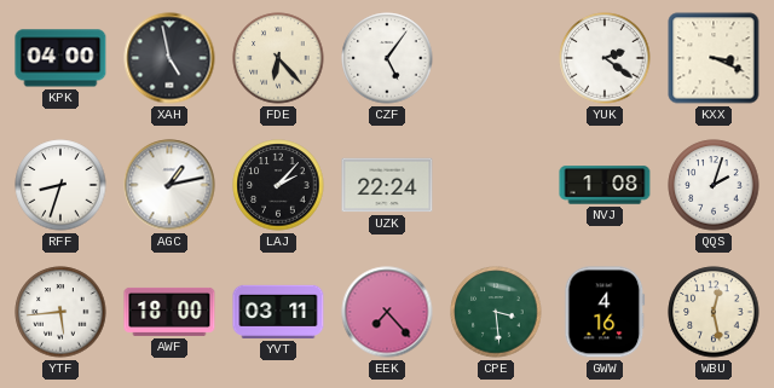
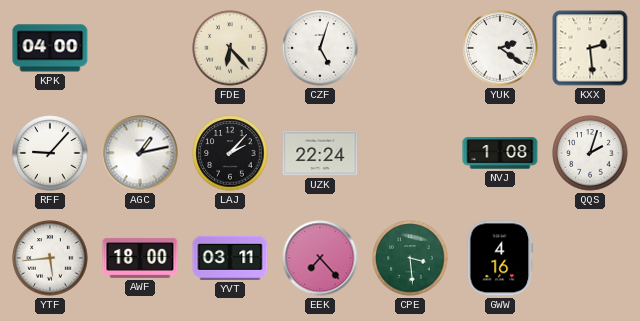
XAH: 4:58 -> none (169, 58)
CZF: 5:06 -> 5:03 (320, 48)
KXX: 3:19 -> 2:29 (590, 48)
RFF: 8:33 -> 9:07 (50, 153)
WBU: 12:28 -> none (714, 312)
